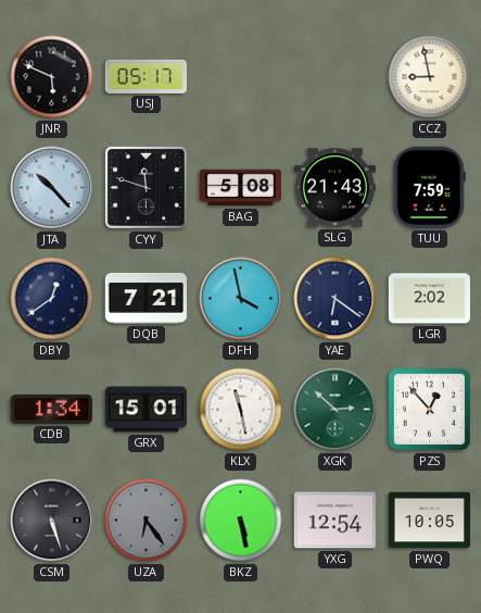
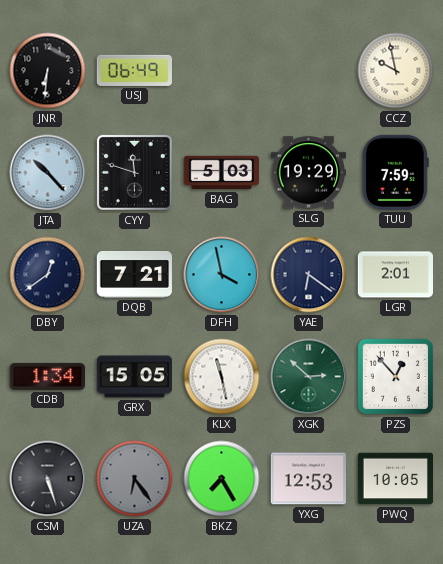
JNR: 5:49 -> 6:31 (48, 71)
USJ: 05:17 -> 06:49 (134, 70)
CCZ: 8:58 -> 9:58 (396, 71)
BAG: 5:08 -> 5:03 (221, 173)
SLG: 21:43 -> 19:29 (308, 173)
LGR: 2:02 -> 2:01 (395, 275)
GRX: 15:01 -> 15:05 (134, 377)
BKZ: 5:28 -> 7:25 (222, 479)
YXG: 12:54 -> 12:53 (308, 479)
